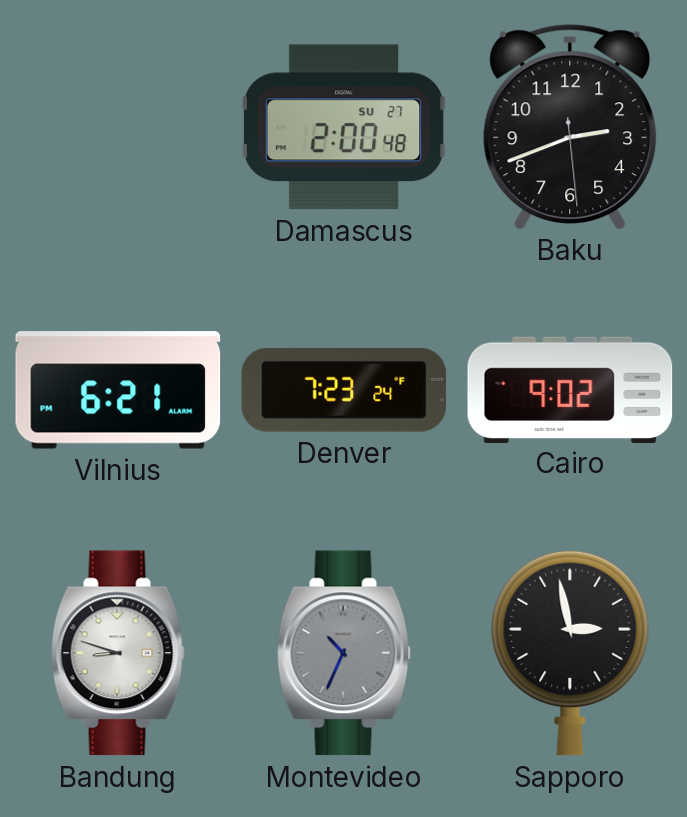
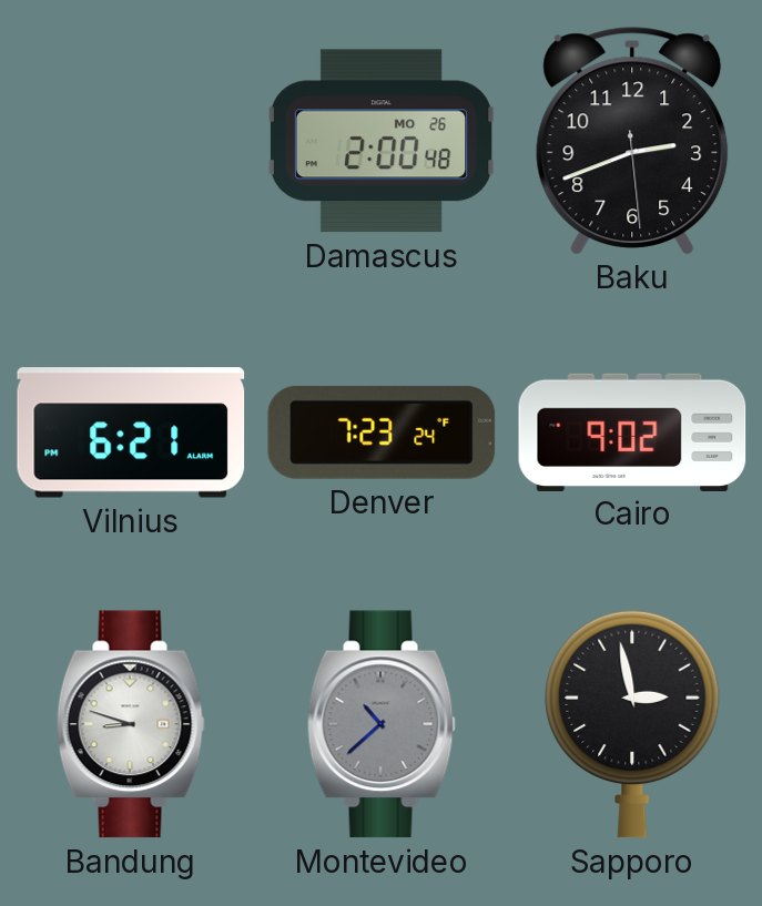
Damascus date: SU 27 -> MO 26 (382, 141)
Montevideo: 10:34 -> 10:38 (382, 724)
